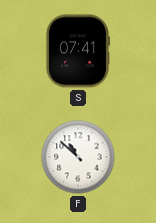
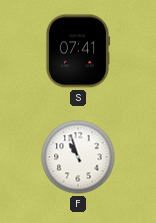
F: 10:52 -> 10:57 (78, 157)
